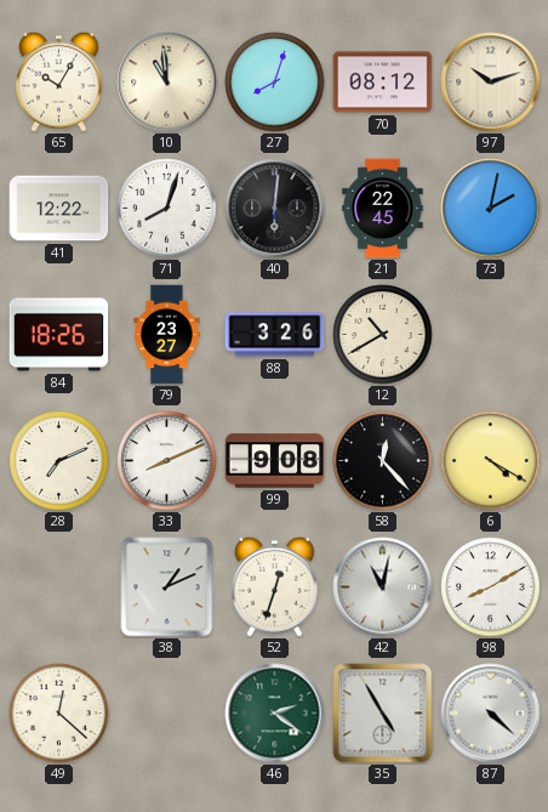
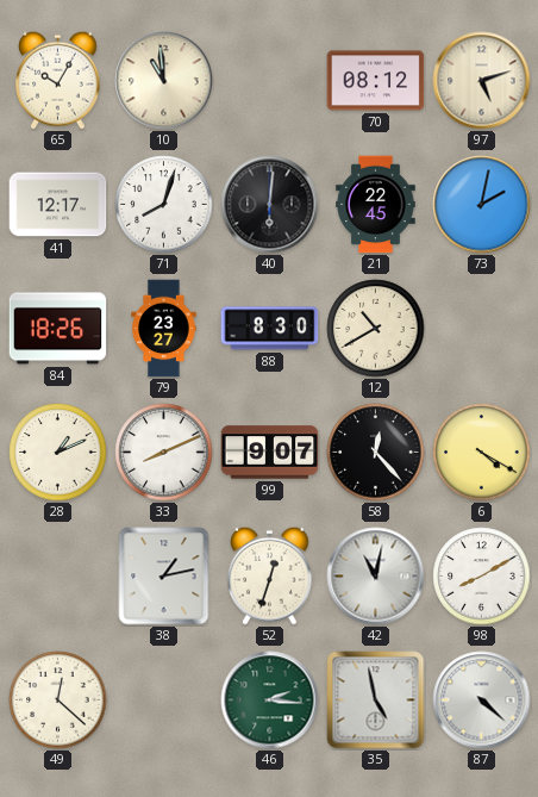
27: 8:03 -> none (275, 83)
97: 10:12 -> 5:12 (482, 81)
41: 12:22 -> 12:17 (58, 205)
88: 3:26 -> 8:30 (270, 329)
28: 7:11 -> 1:11 (58, 453)
99: 9:08 -> 9:07 (270, 453)
38: 1:11 -> 1:13 (164, 577)
46: 2:21 -> 2:16 (270, 701)
35: 4:55 -> 4:58 (376, 701)
